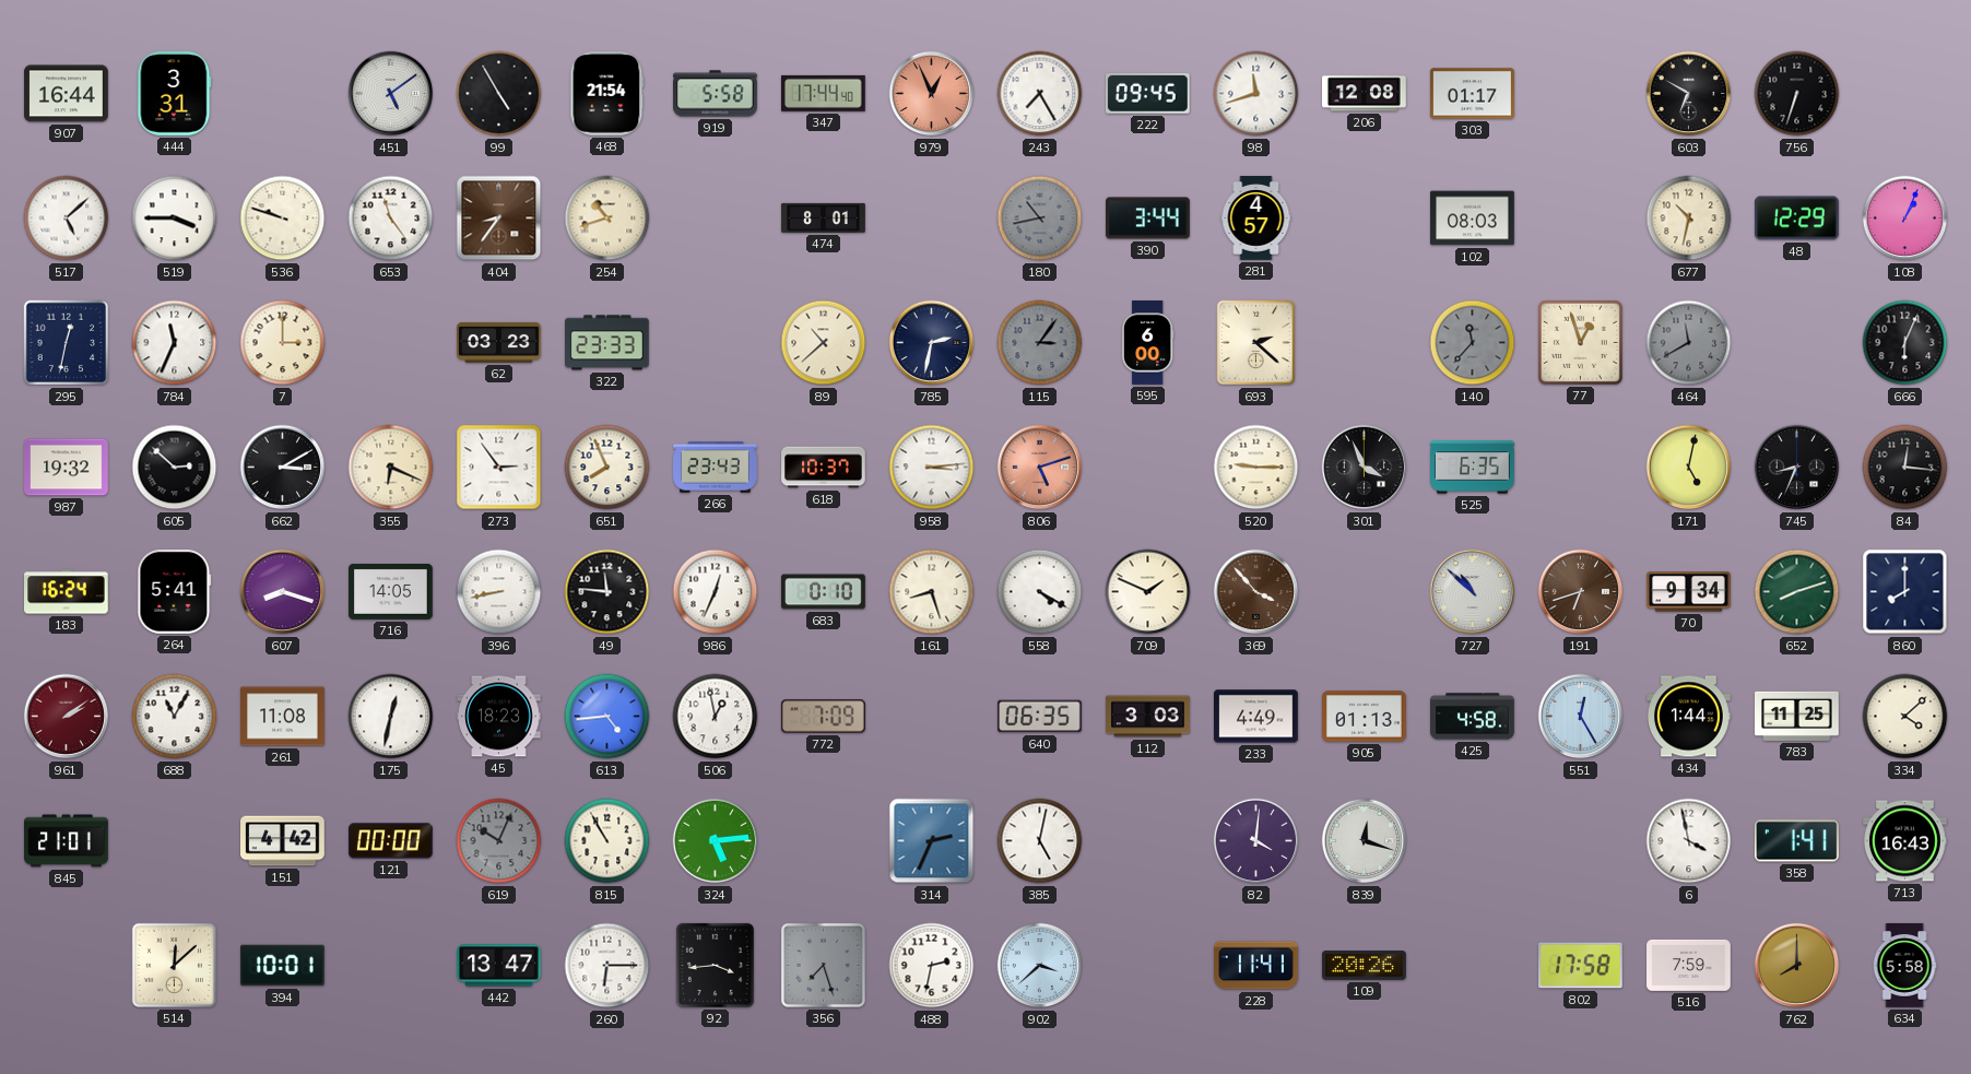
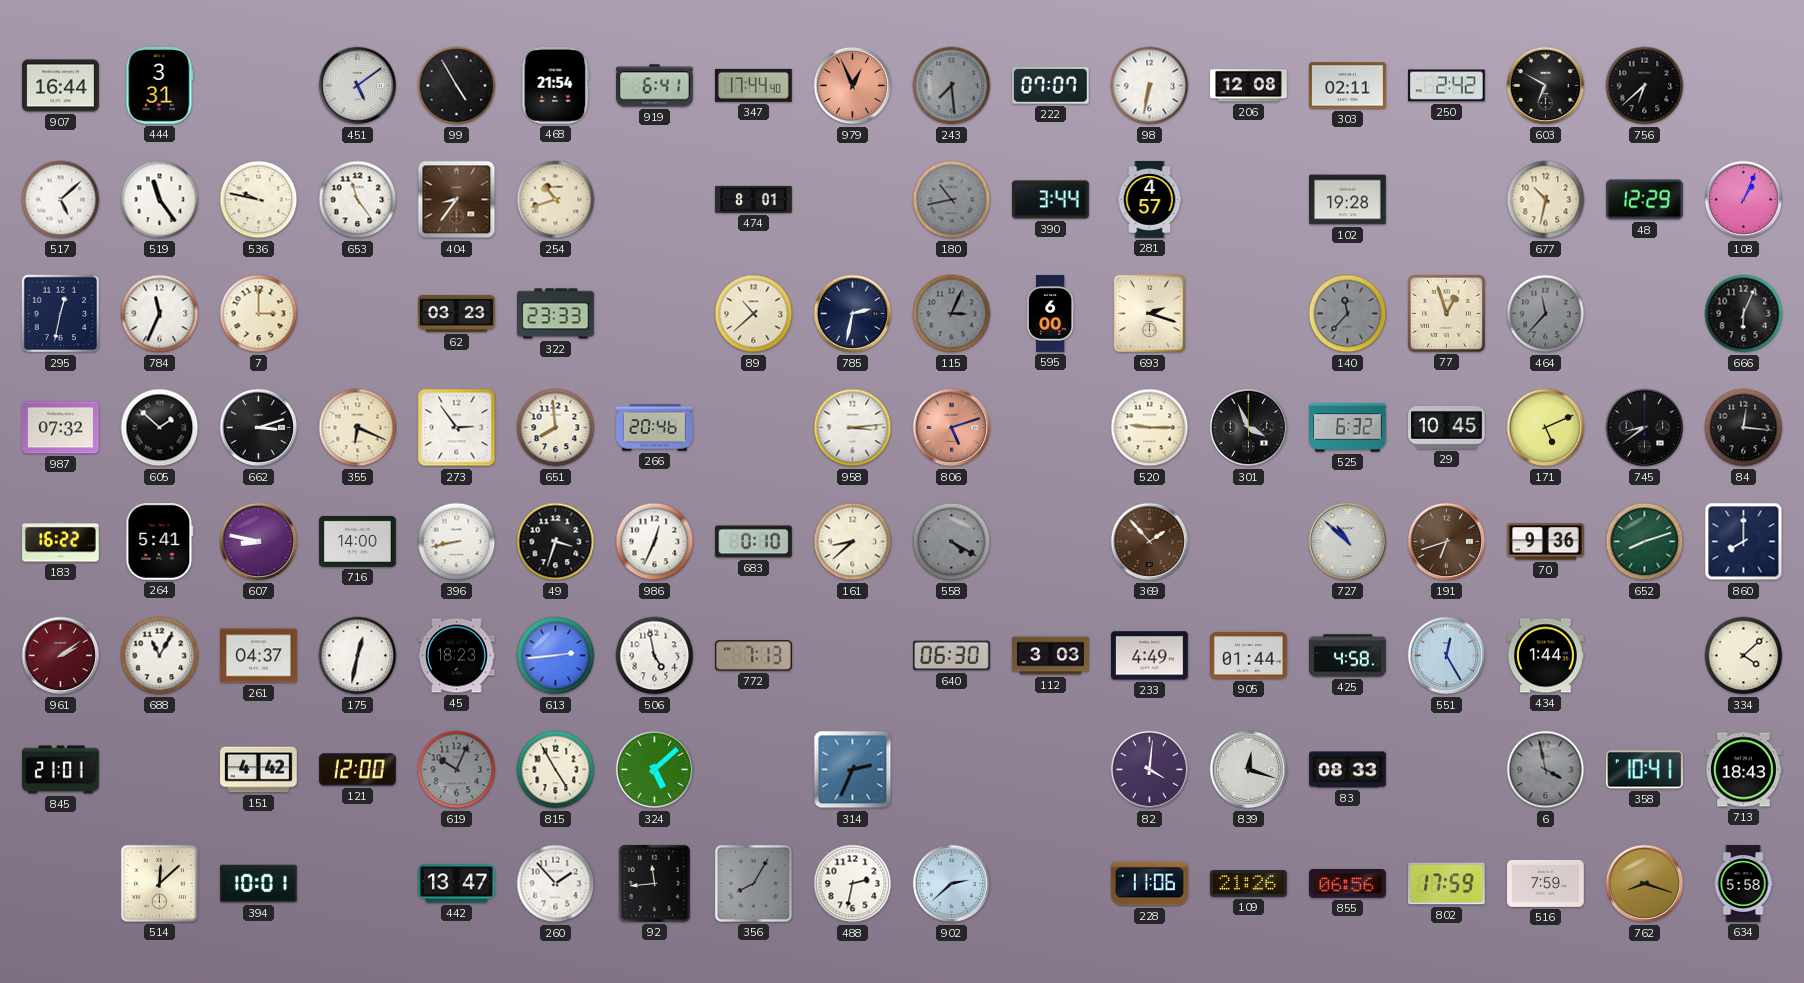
919: 5:58 -> 6:41 (655, 86)
243: 7:25 -> 7:29 (952, 86)
243 dial: white -> grey (952, 86)
222: 09:45 -> 07:07 (1050, 85)
98: 11:42 -> 6:32 (1150, 86)
303: 01:17 -> 02:11 (1348, 86)
250: none -> 2:42 (1447, 86)
756: 6:33 -> 6:38 (1645, 86)
519: 3:45 -> 11:24 (160, 200)
536: 9:48 -> 9:47 (259, 200)
102: 08:03 -> 19:28 (1348, 200)
115: 3:06 -> 3:04 (952, 314)
693: 2:22 -> 2:18 (1150, 314)
464: 11:40 -> 11:37 (1546, 314)
987: 19:32 -> 07:32 (61, 428)
605: 2:52 -> 1:52 (160, 428)
662: 3:10 -> 3:12 (259, 428)
651: 7:56 -> 7:59 (556, 428)
266: 23:43 -> 20:46 (655, 428)
618: 10:37 -> none (824, 468)
525: 6:35 -> 6:32 (1348, 428)
29: none -> 10:45 (1447, 428)
171: 5:02 -> 5:11 (1546, 428)
745: 8:34 -> 8:39 (1645, 428)
183: 16:24 -> 16:22 (61, 542)
607: 8:18 -> 8:47 (259, 542)
716: 14:05 -> 14:00 (358, 541)
49: 11:46 -> 3:33 (556, 542)
161: 8:27 -> 8:38 (853, 542)
558 dial: white -> grey (952, 542)
709: 1:49 -> none (1148, 592)
369: 3:53 -> 1:53 (1150, 542)
70: 9:34 -> 9:36 (1546, 542)
261: 11:08 -> 04:37 (259, 656)
613: 4:44 -> 2:44 (556, 656)
506: 12:58 -> 4:58 (655, 656)
772: 7:09 -> 7:13 (754, 656)
640: 06:35 -> 06:30 (952, 656)
905: 01:13 -> 01:44 (1249, 656)
783: 11:25 -> none (1797, 716)
121: 00:00 -> 12:00 (358, 770)
815: 10:55 -> 4:55 (556, 770)
324: 5:14 -> 5:08 (655, 770)
385: 5:02 -> none (1040, 841)
83: none -> 08:33 (1348, 770)
6 dial: white -> grey (1546, 770)
358: 1:41 -> 10:41 (1645, 770)
713: 16:43 -> 18:43 (1744, 770)
260: 6:15 -> 1:53 (556, 884)
92: 3:44 -> 11:44 (654, 883)
356: 7:27 -> 8:05 (753, 883)
902: 3:38 -> 2:38 (952, 884)
228: 11:41 -> 11:06 (1150, 884)
109: 20:26 -> 21:26 (1249, 884)
855: none -> 06:56 (1348, 884)
802: 17:58 -> 17:59 (1447, 884)
762: 8:00 -> 8:18 (1645, 884)
